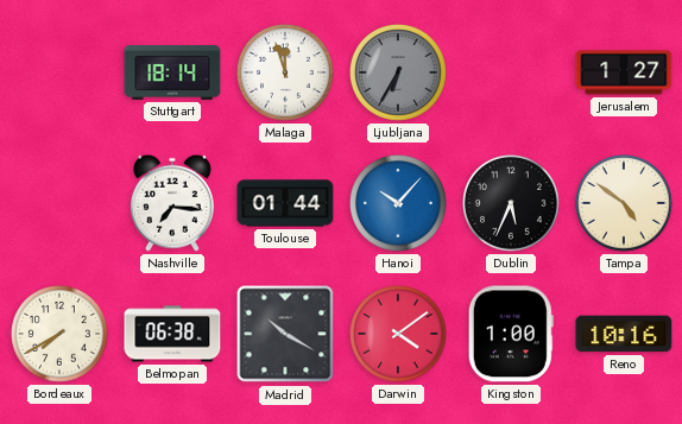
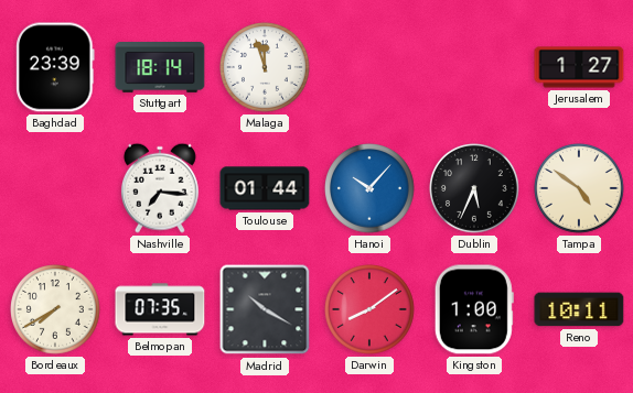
Baghdad: none -> 23:39 (55, 67)
Ljubljana: 6:35 -> none (399, 74)
Belmopan: 06:38 -> 07:35 (160, 309)
Darwin: 4:09 -> 8:09 (371, 310)
Reno: 10:16 -> 10:11 (579, 309)
